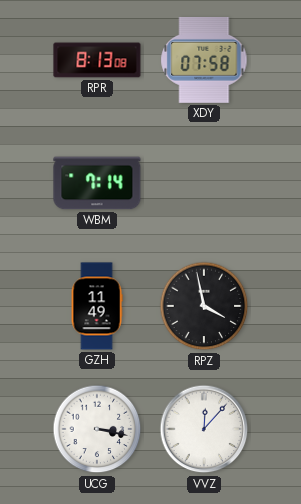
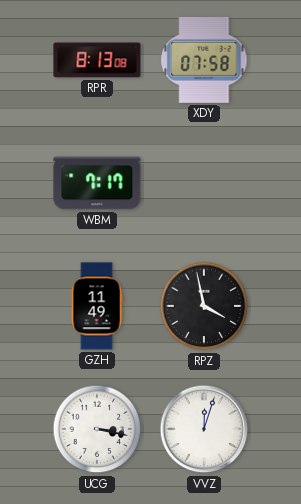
WBM: 7:14 -> 7:17 (97, 183)
VVZ: 12:07 -> 12:03 (204, 429)
